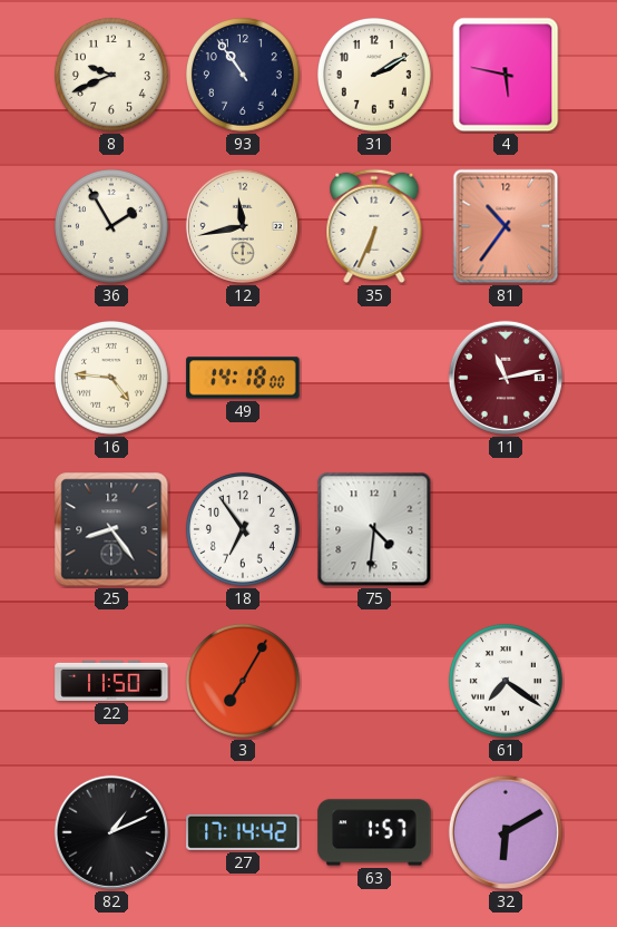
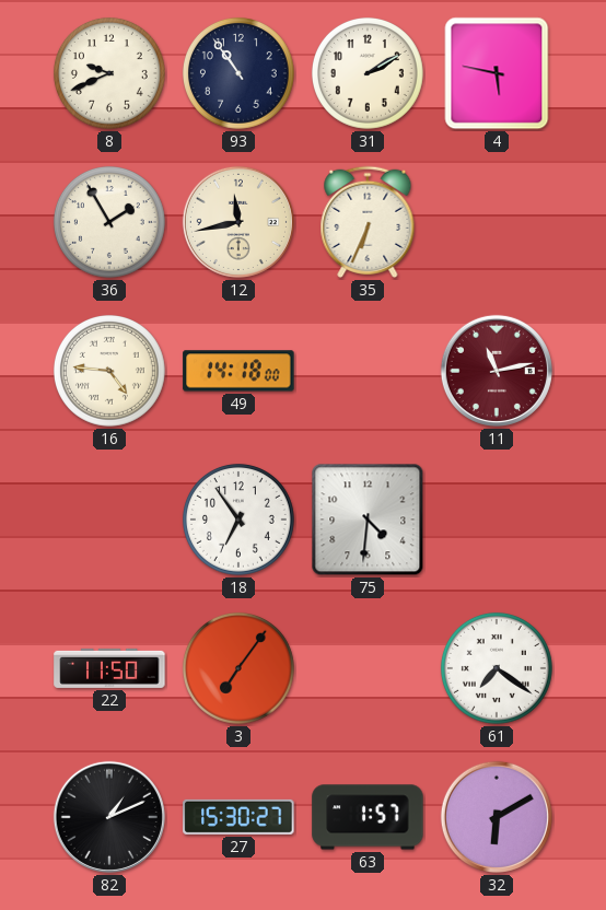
81: 10:36 -> none (506, 226)
25: 8:24 -> none (111, 529)
3: 7:05 -> 7:06 (238, 668)
27: 17:14 -> 15:30 (238, 817)
